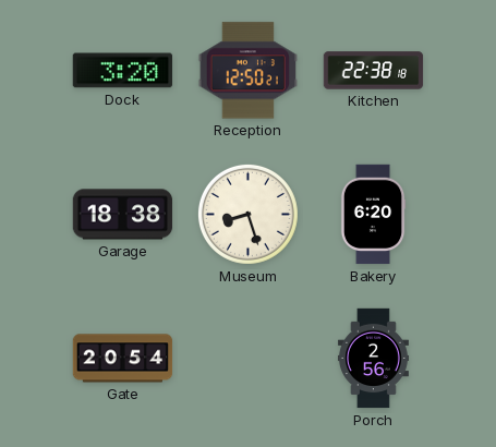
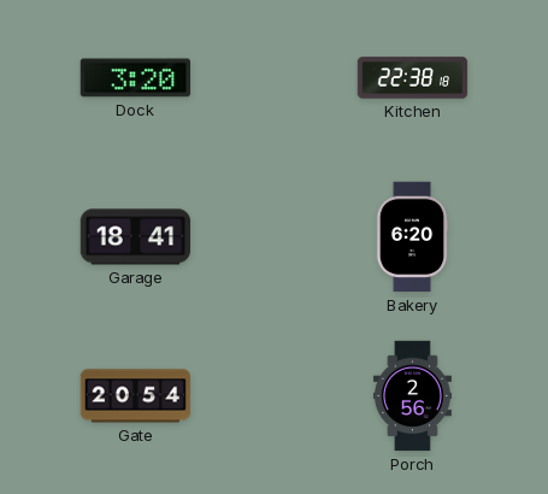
Reception: 12:50 -> none (249, 71)
Garage: 18:38 -> 18:41 (136, 237)
Museum: 8:27 -> none (247, 214)
